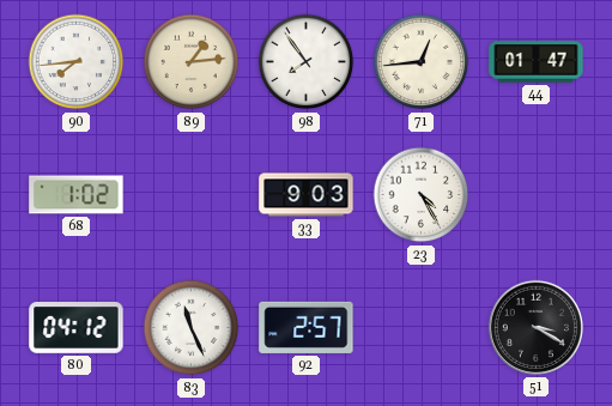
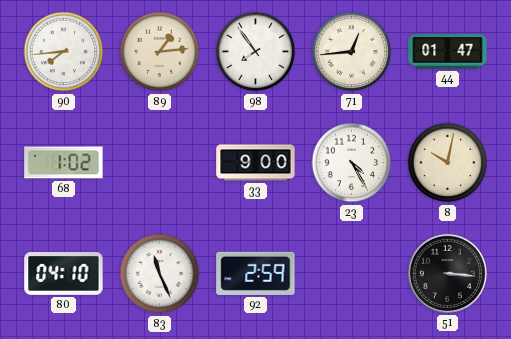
33: 9:03 -> 9:00 (256, 163)
8: none -> 10:02 (448, 163)
80: 04:12 -> 04:10 (64, 274)
92: 2:57 -> 2:59 (256, 273)
51: 3:20 -> 3:16 (447, 273)
